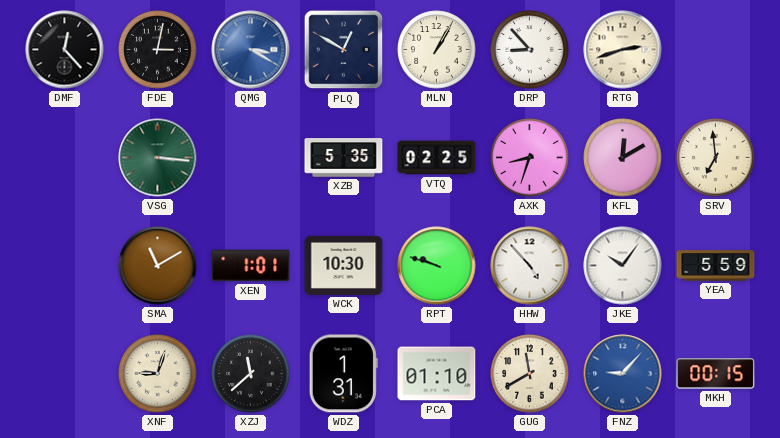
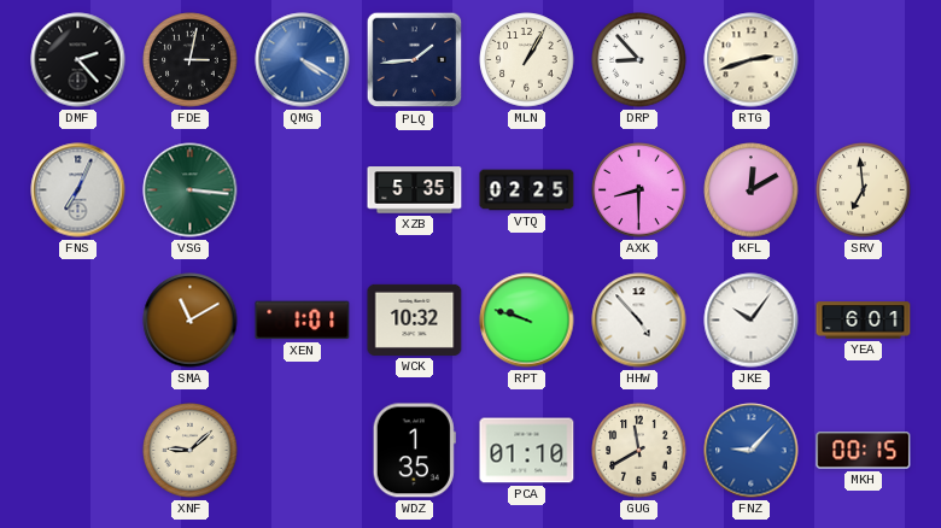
DMF: 12:23 -> 2:23 (78, 60)
QMG: 3:20 -> 4:20 (303, 60)
PLQ: 12:50 -> 1:44 (415, 60)
FNS: none -> 7:04 (78, 190)
AXK: 8:33 -> 8:30 (639, 190)
WCK: 10:30 -> 10:32 (415, 319)
YEA: 5:59 -> 6:01 (864, 321)
XNF: 9:03 -> 9:08 (191, 451)
XZJ: 11:38 -> none (251, 374)
WDZ: 1:31 -> 1:35 (414, 451)
